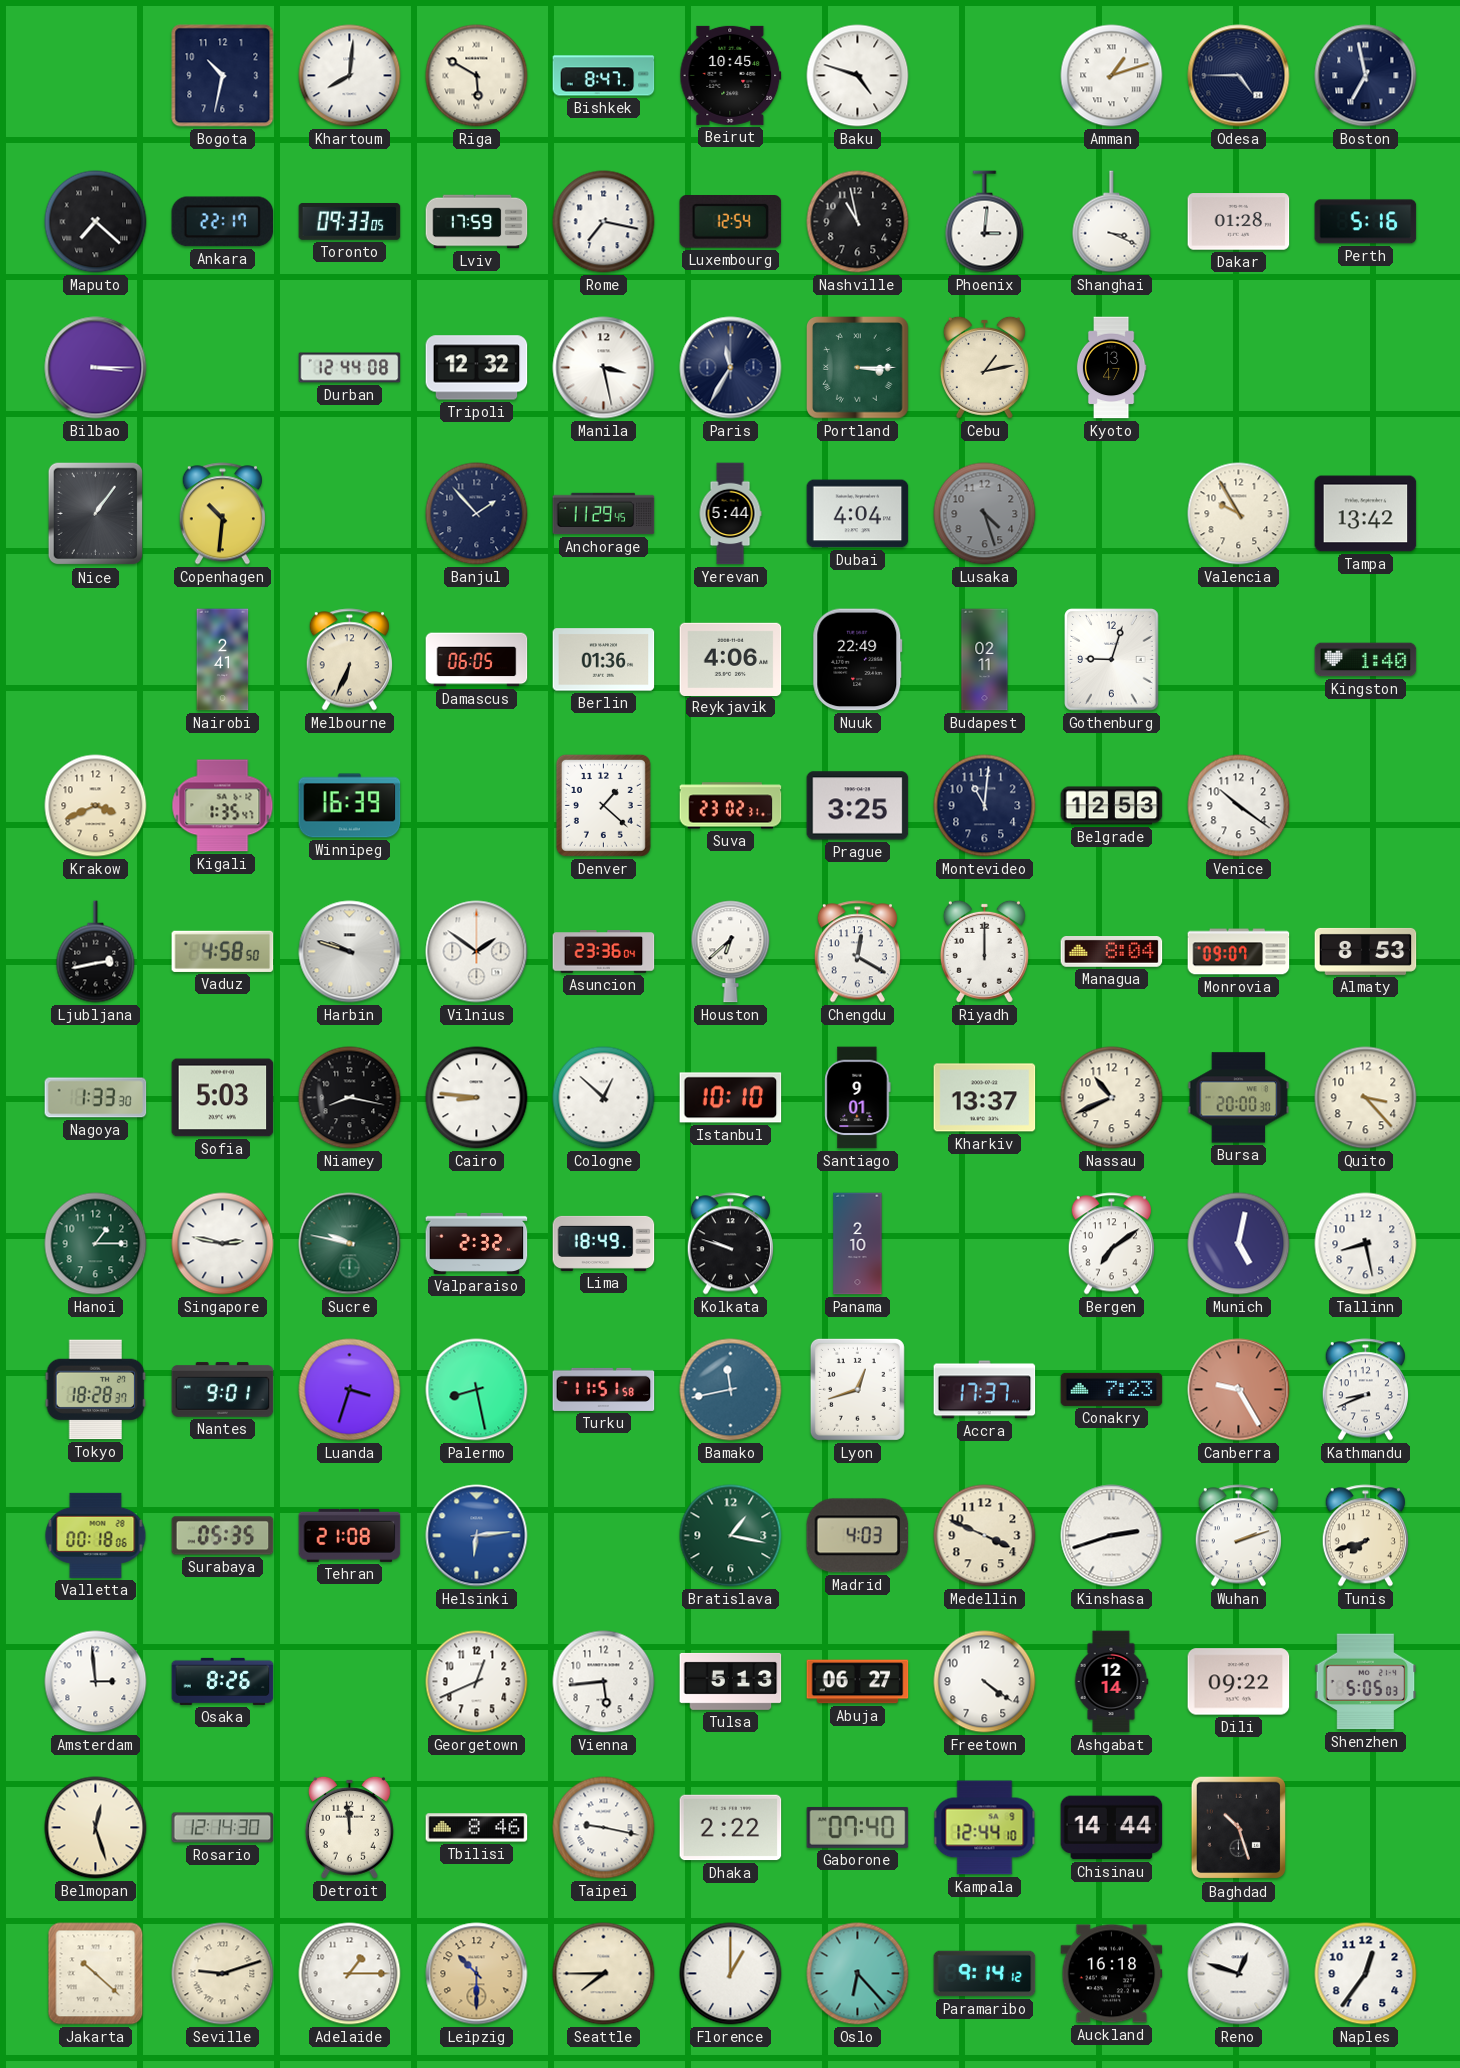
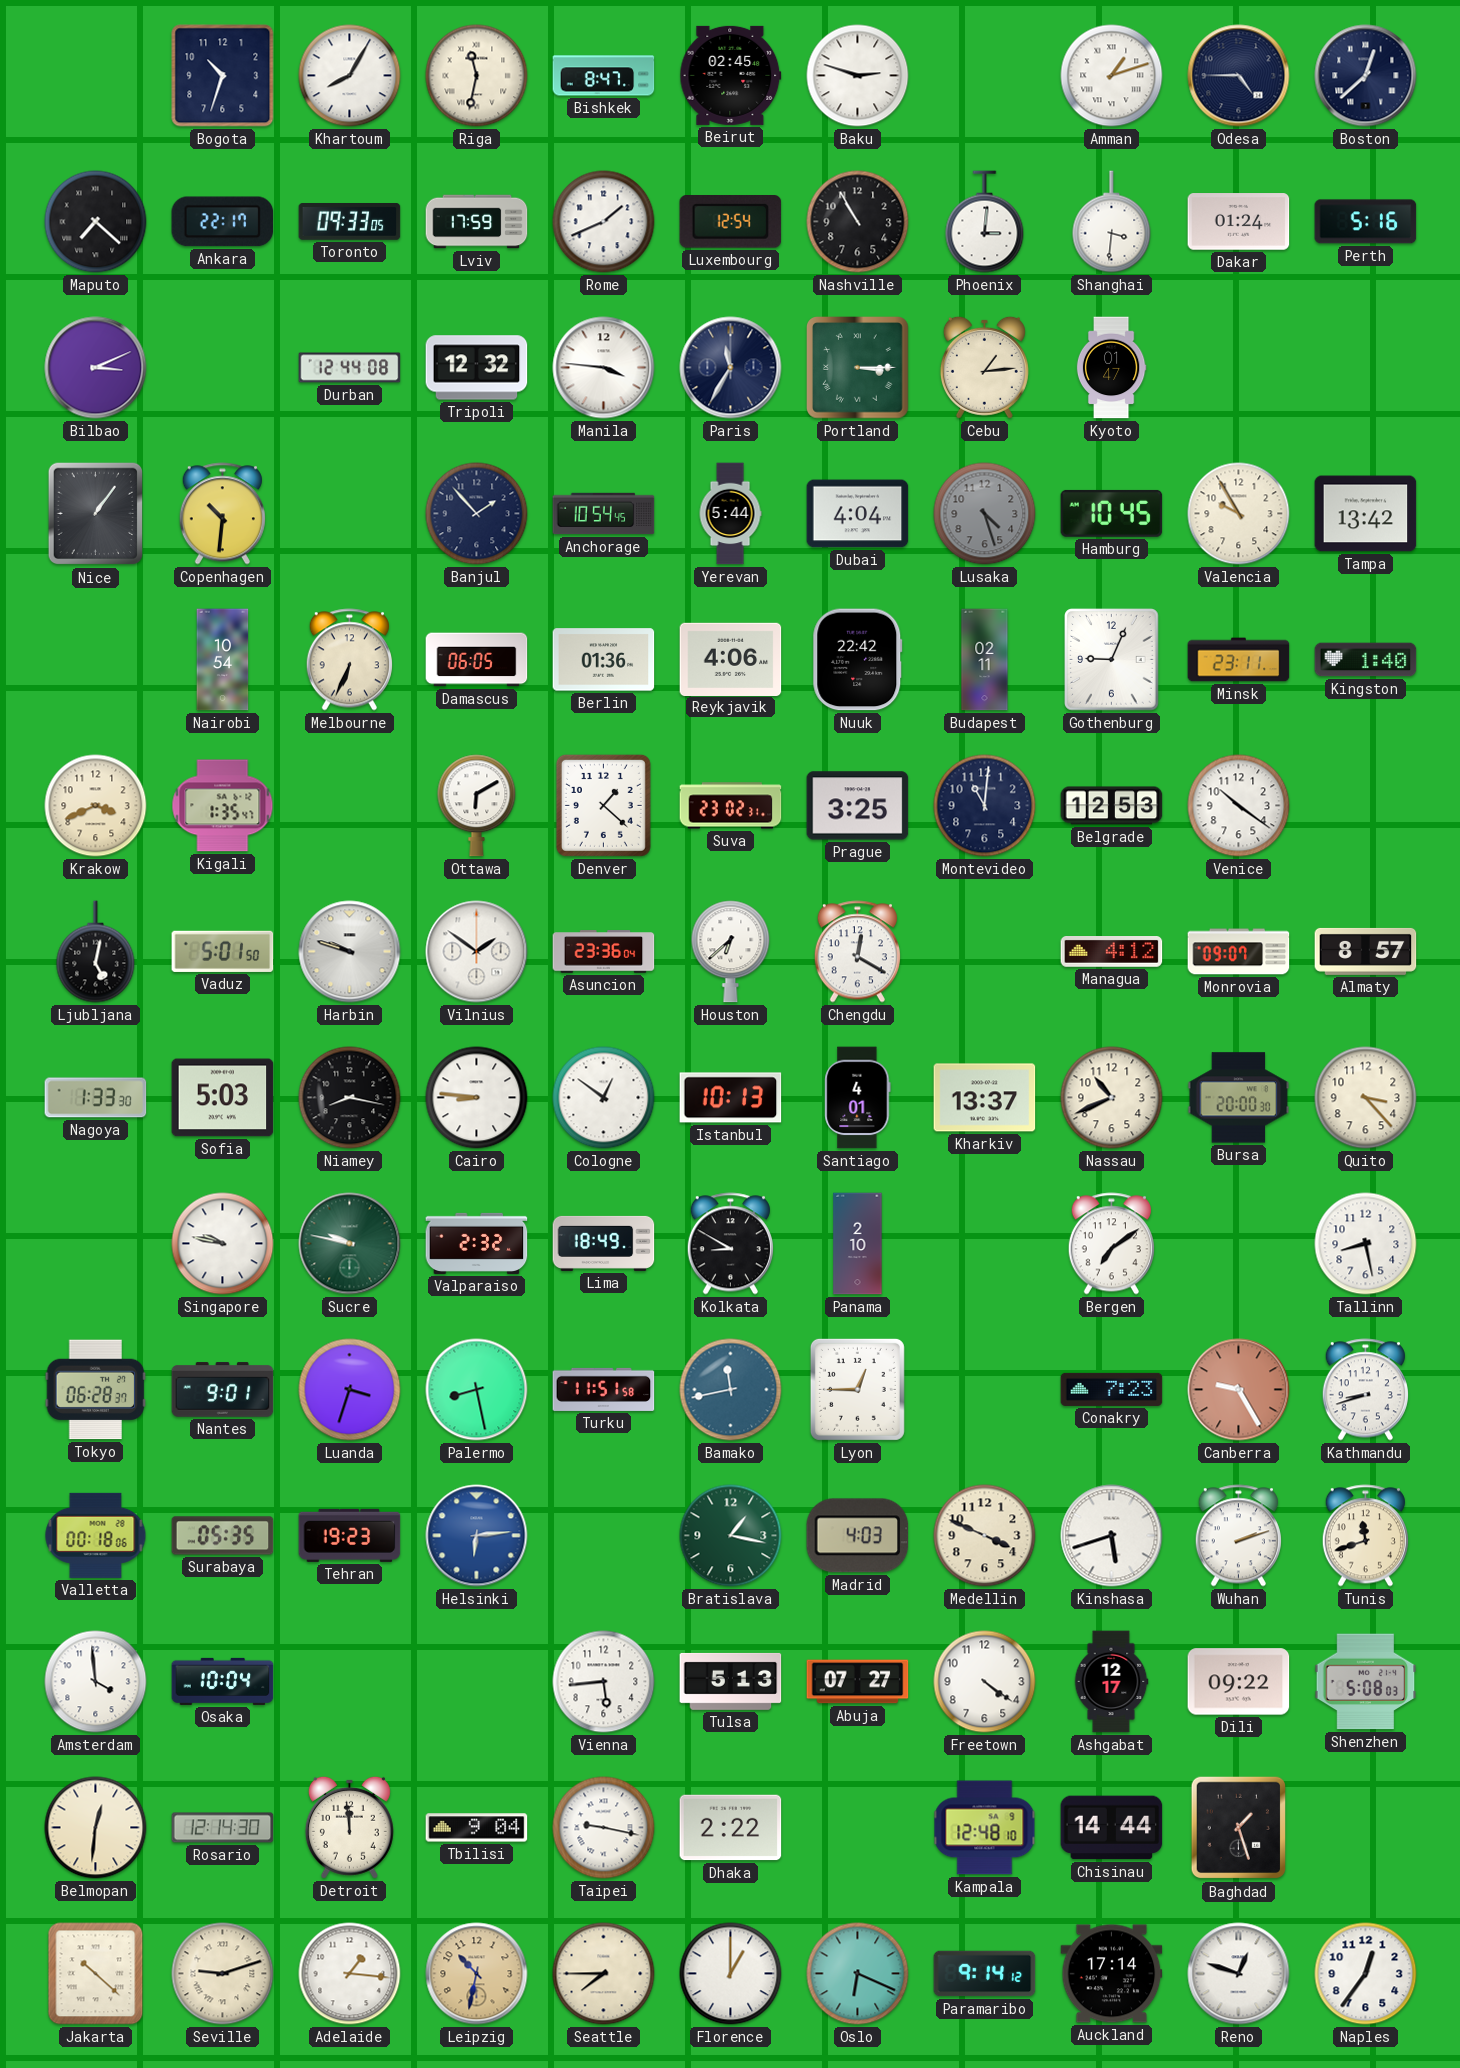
Bogota: 10:32 -> 10:33 (223, 76)
Khartoum: 8:01 -> 8:05 (350, 76)
Riga: 5:50 -> 11:32 (477, 76)
Beirut: 10:45 -> 02:45 (731, 75)
Baku: 4:48 -> 2:48 (858, 76)
Boston: 6:58 -> 12:38 (1366, 76)
Rome: 7:17 -> 1:41 (604, 222)
Nashville: 10:58 -> 10:55 (858, 222)
Shanghai: 3:19 -> 3:31 (1112, 222)
Dakar: 01:28 -> 01:24 (1239, 222)
Bilbao: 3:15 -> 3:11 (96, 368)
Manila: 3:28 -> 3:46 (604, 368)
Cebu: 1:13 -> 1:14 (984, 367)
Kyoto: 13:47 -> 01:47 (1111, 368)
Anchorage: 11:29 -> 10:54 (604, 514)
Hamburg: none -> 10:45 (1112, 513)
Nairobi: 2:41 -> 10:54 (223, 660)
Nuuk: 22:49 -> 22:42 (858, 660)
Gothenburg: 9:03 -> 9:04 (1112, 660)
Minsk: none -> 23:11 (1239, 660)
Winnipeg: 16:39 -> none (350, 806)
Ottawa: none -> 6:10 (477, 806)
Ljubljana: 2:43 -> 5:02 (96, 952)
Vaduz: 4:58 -> 5:01 (223, 951)
Riyadh: 12:00 -> none (984, 951)
Managua: 8:04 -> 4:12 (1112, 952)
Almaty: 8:53 -> 8:57 (1366, 951)
Cologne: 12:52 -> 12:51 (604, 1098)
Istanbul: 10:10 -> 10:13 (731, 1098)
Santiago: 9:01 -> 4:01 (858, 1098)
Hanoi: 1:15 -> none (96, 1244)
Singapore: 2:47 -> 9:47 (223, 1244)
Kolkata: 9:48 -> 8:50 (730, 1244)
Munich: 5:02 -> none (1239, 1244)
Tokyo: 18:28 -> 06:28 (96, 1390)
Lyon: 12:42 -> 12:45 (857, 1389)
Accra: 17:37 -> none (985, 1390)
Kathmandu: 8:41 -> 8:42 (1365, 1390)
Tehran: 21:08 -> 19:23 (350, 1535)
Kinshasa: 2:42 -> 5:42 (1112, 1536)
Tunis: 7:42 -> 11:42 (1365, 1536)
Amsterdam: 2:59 -> 3:59 (96, 1682)
Osaka: 8:26 -> 10:04 (223, 1681)
Georgetown: 12:41 -> none (477, 1682)
Abuja: 06:27 -> 07:27 (858, 1682)
Ashgabat: 12:14 -> 12:17 (1111, 1682)
Shenzhen: 5:05 -> 5:08 (1366, 1682)
Belmopan: 12:27 -> 12:31 (96, 1828)
Tbilisi: 8:46 -> 9:04 (477, 1828)
Gaborone: 07:40 -> none (858, 1827)
Kampala: 12:44 -> 12:48 (985, 1828)
Baghdad: 10:27 -> 1:27 (1238, 1828)
Adelaide: 1:15 -> 1:16 (350, 1974)
Leipzig: 10:30 -> 10:32 (477, 1974)
Oslo: 6:23 -> 6:19 (858, 1974)
Auckland: 16:18 -> 17:14 (1112, 1974)
